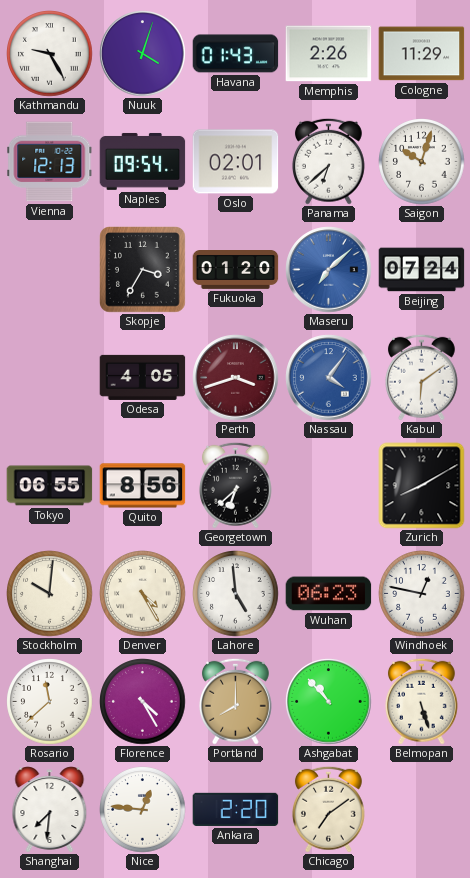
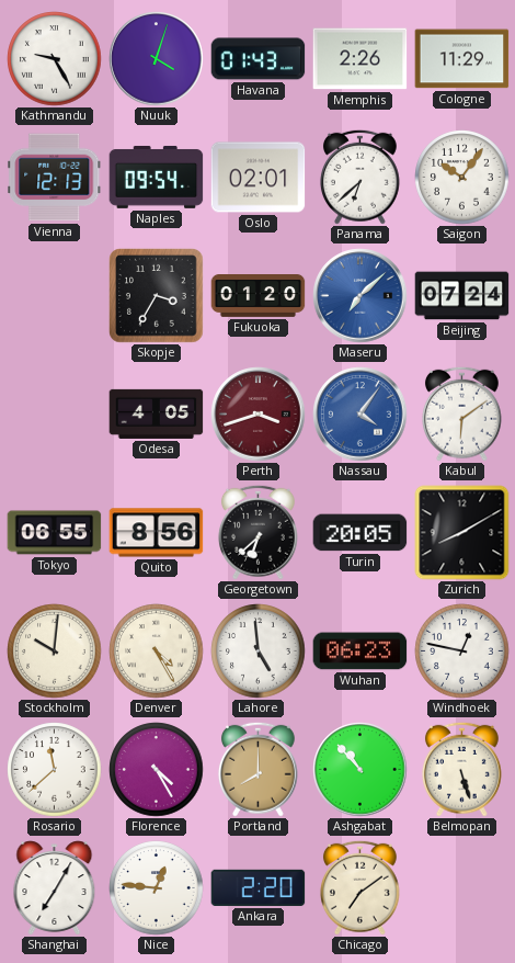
Saigon: 10:03 -> 10:06 (462, 178)
Turin: none -> 20:05 (360, 533)
Shanghai: 7:31 -> 7:05 (55, 888)
